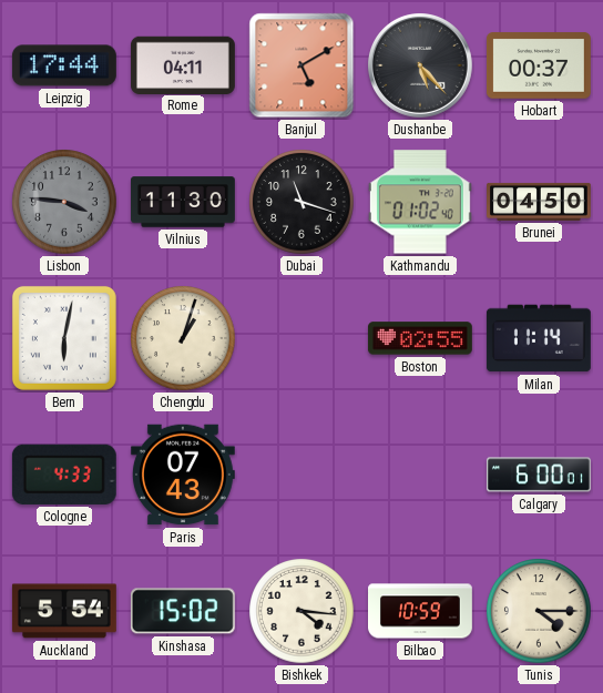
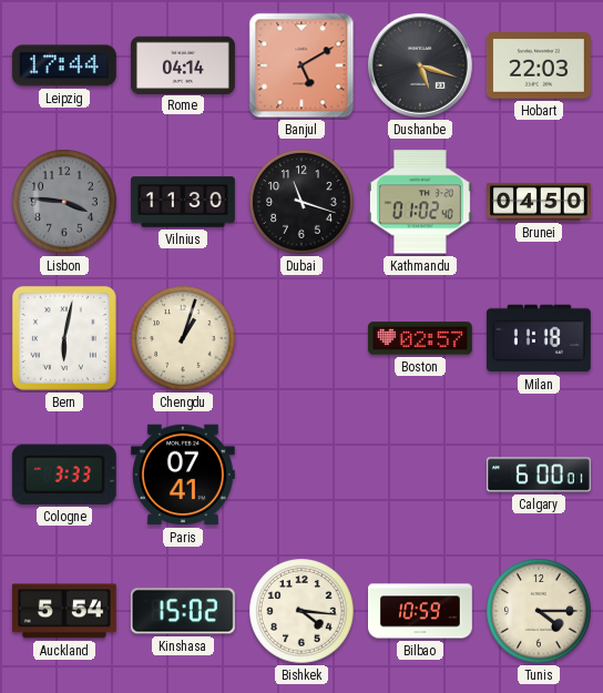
Rome: 04:11 -> 04:14 (183, 64)
Dushanbe: 5:23 -> 5:18 (421, 67)
Hobart: 00:37 -> 22:03 (539, 65)
Boston: 02:55 -> 02:57 (420, 338)
Milan: 11:14 -> 11:18 (539, 338)
Cologne: 4:33 -> 3:33 (64, 475)
Paris: 07:43 -> 07:41 (183, 475)
